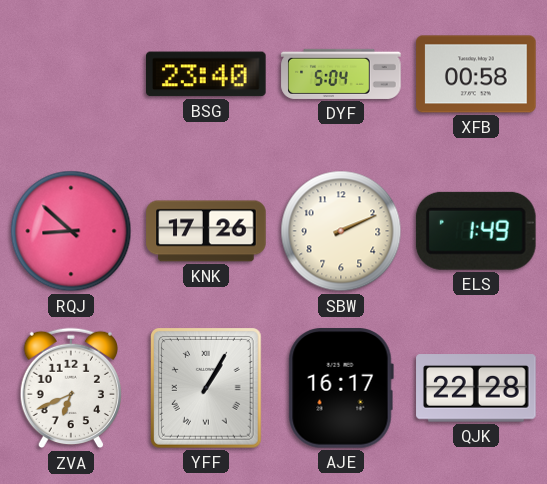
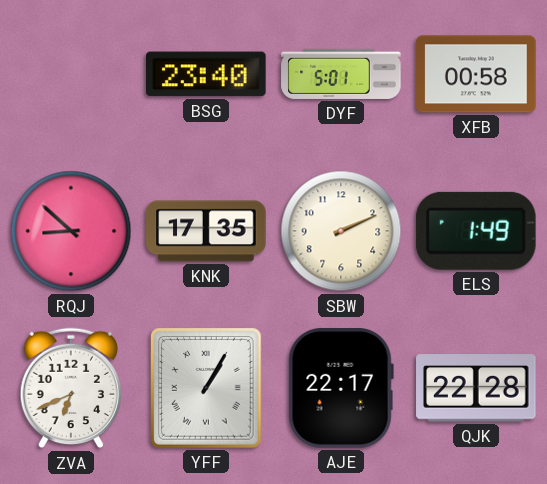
DYF: 5:04 -> 5:01 (341, 74)
KNK: 17:26 -> 17:35 (206, 231)
AJE: 16:17 -> 22:17 (341, 389)
